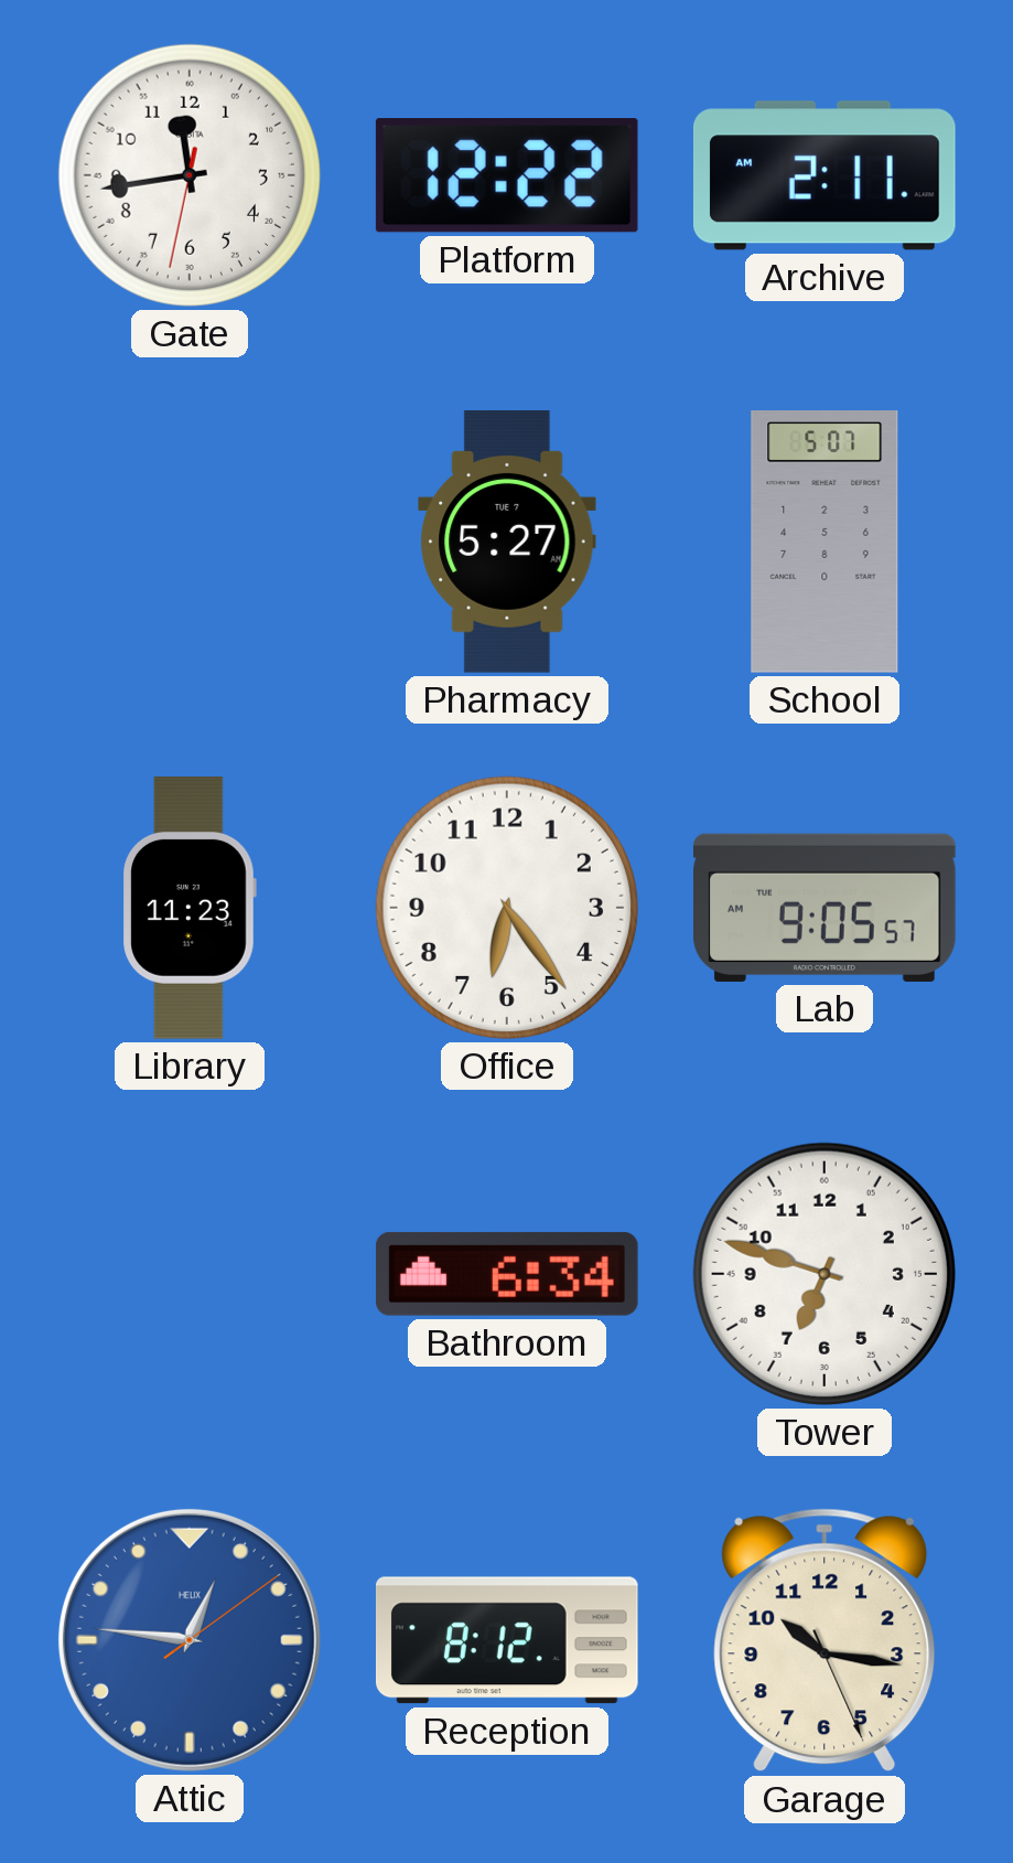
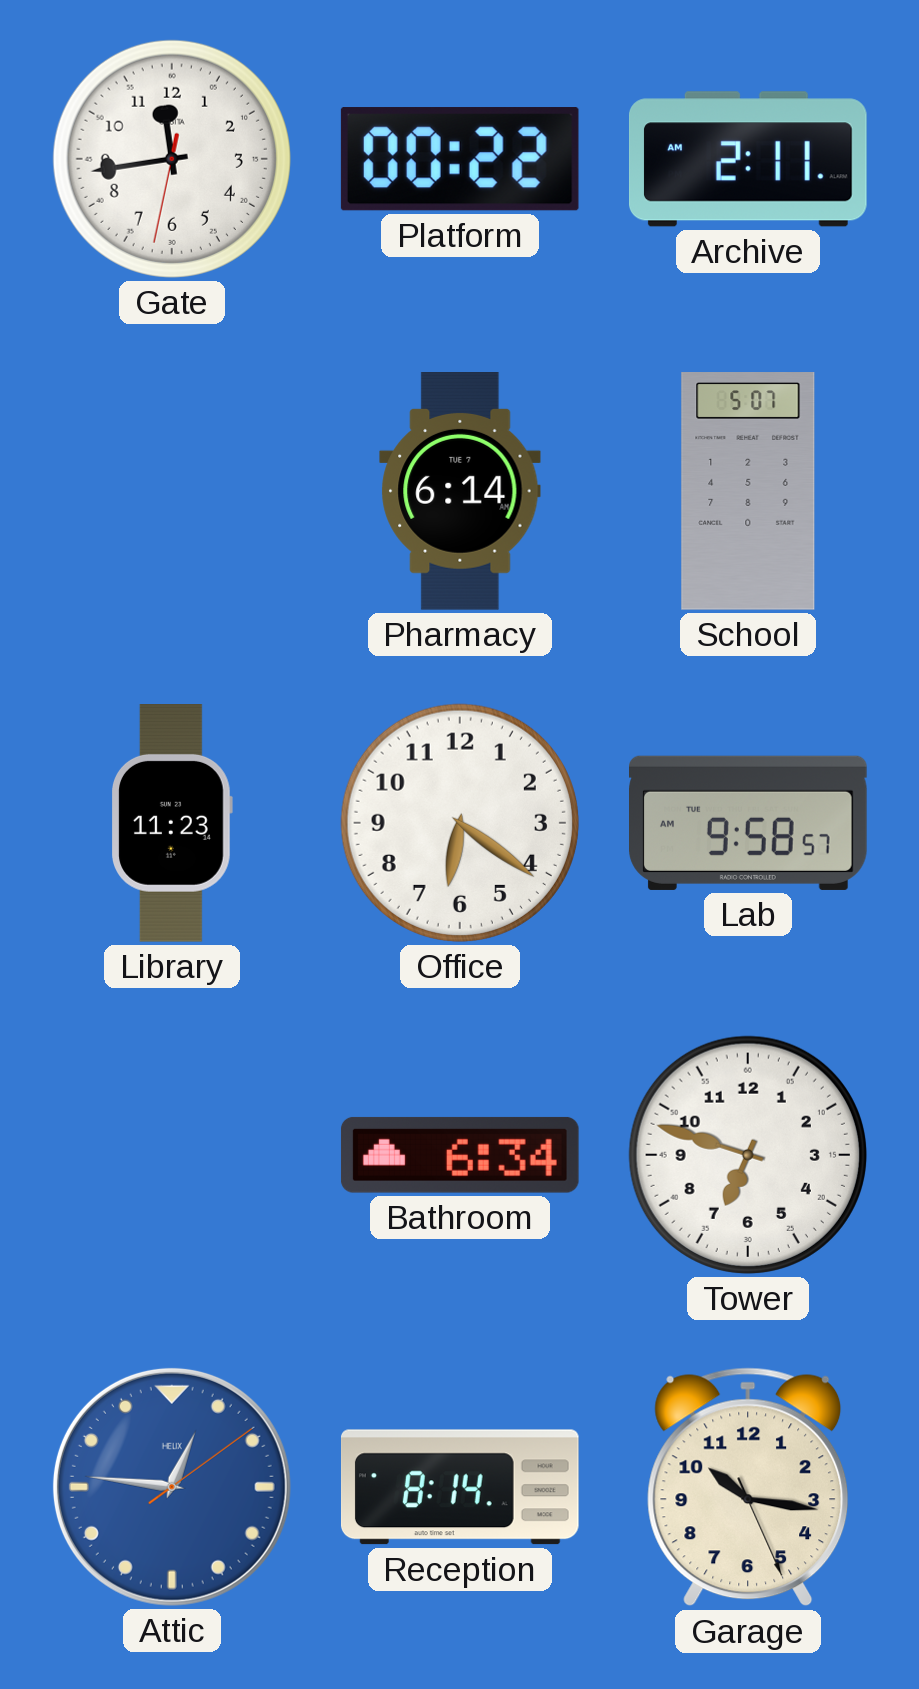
Platform: 12:22 -> 00:22 (460, 159)
Pharmacy: 5:27 -> 6:14 (460, 492)
Office: 6:24 -> 6:21 (460, 823)
Lab: 9:05 -> 9:58 (749, 823)
Reception: 8:12 -> 8:14 (460, 1487)
